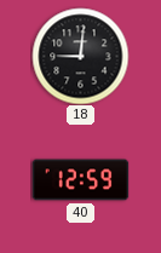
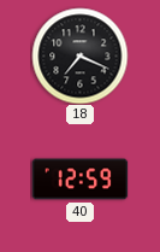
18: 9:01 -> 7:19 (79, 55)
